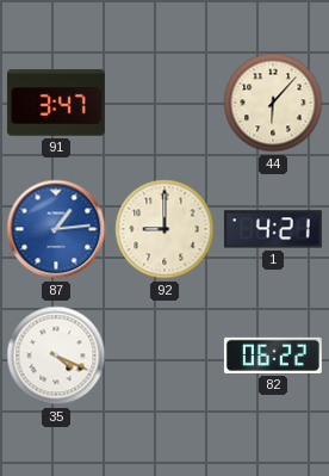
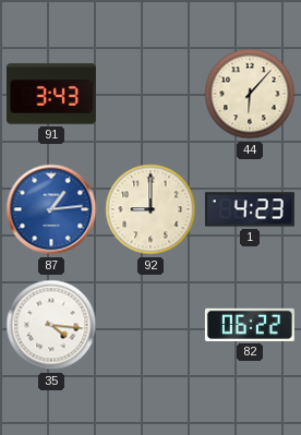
91: 3:47 -> 3:43 (51, 94)
1: 4:21 -> 4:23 (250, 209)
35: 4:19 -> 4:16 (51, 325)
